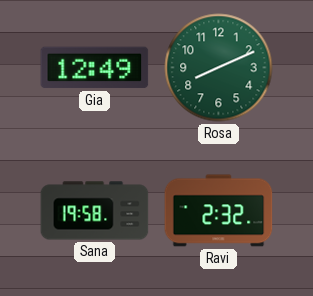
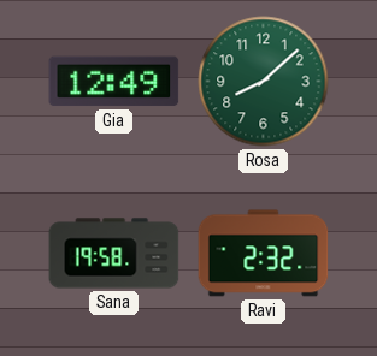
Rosa: 8:11 -> 8:08 (264, 82)
